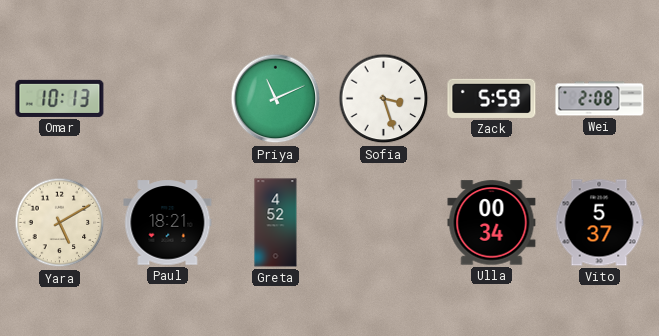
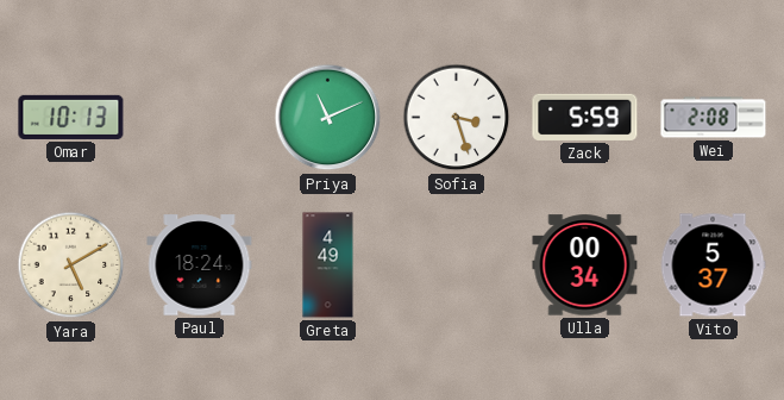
Paul: 18:21 -> 18:24 (200, 265)
Greta: 4:52 -> 4:49 (328, 265)
